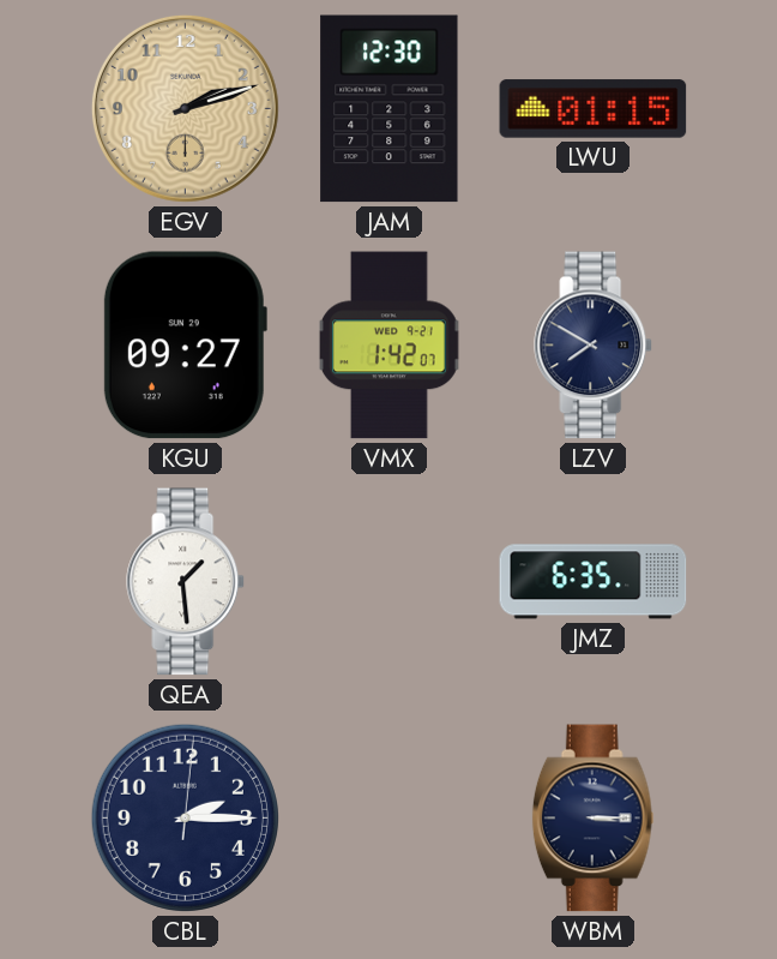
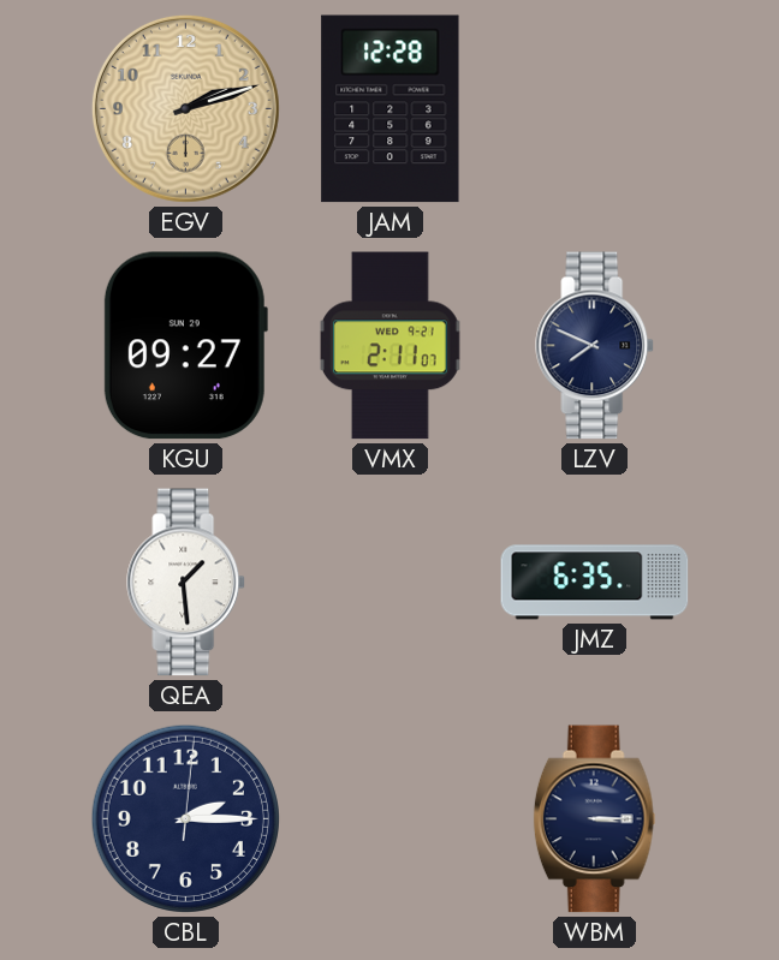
JAM: 12:30 -> 12:28 (391, 109)
LWU: 01:15 -> none (594, 109)
VMX: 1:42 -> 2:11 (389, 346)
LZV: 7:50 -> 7:49 (595, 346)
